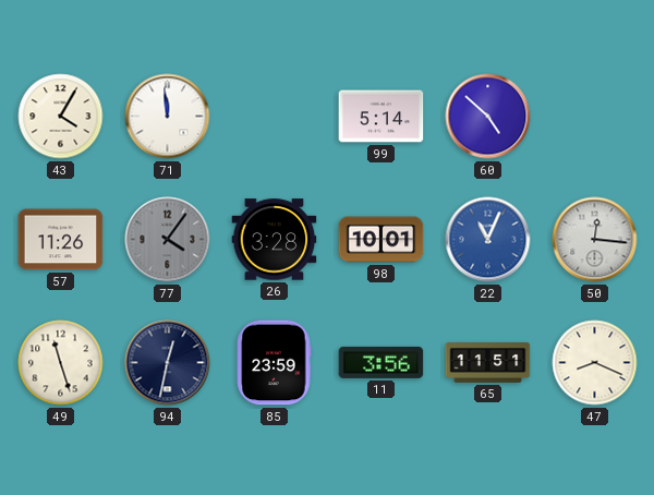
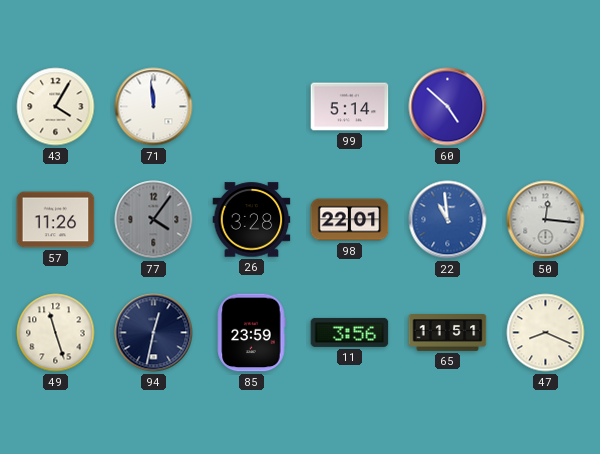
98: 10:01 -> 22:01 (350, 220)
22: 11:04 -> 10:59 (448, 220)
